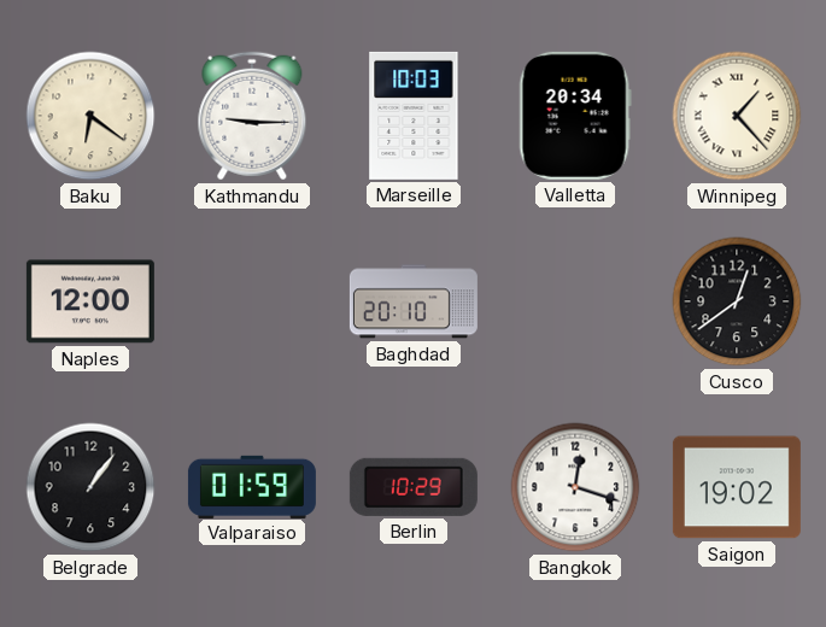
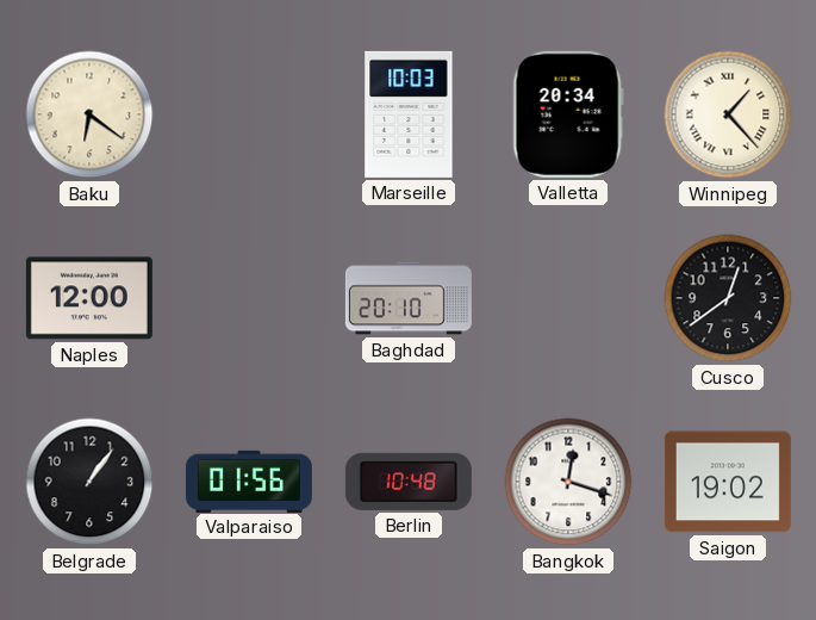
Kathmandu: 9:15 -> none (252, 116)
Valparaiso: 01:59 -> 01:56 (249, 480)
Berlin: 10:29 -> 10:48 (409, 482)
